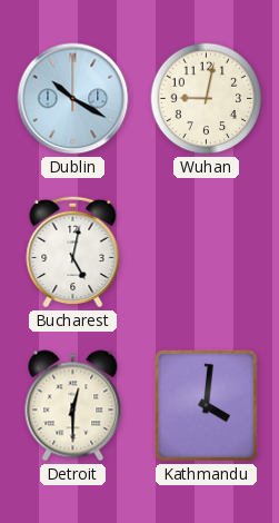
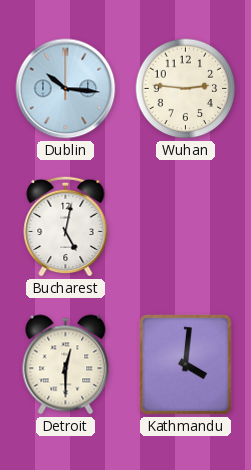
Dublin: 10:20 -> 10:16 (66, 89)
Wuhan: 9:02 -> 2:46 (186, 89)
